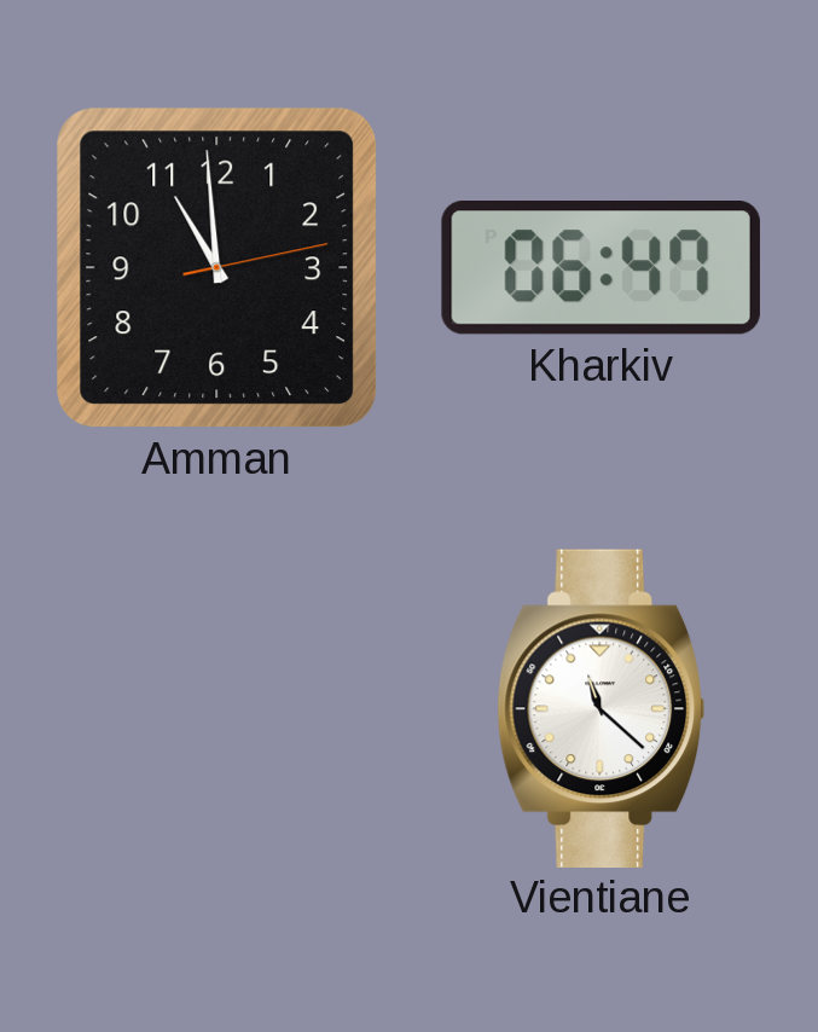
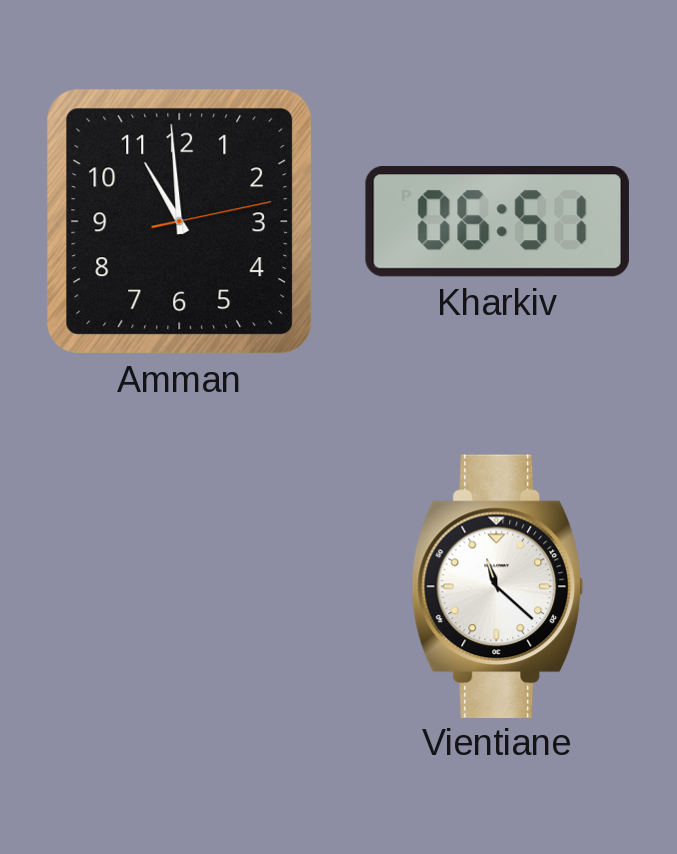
Kharkiv: 06:47 -> 06:51 (497, 221)
